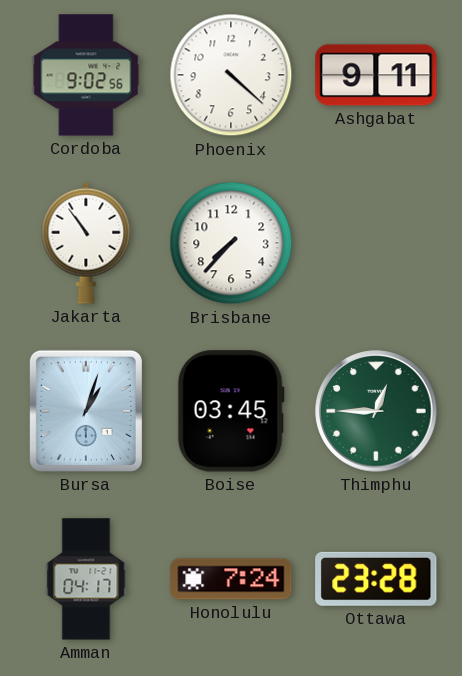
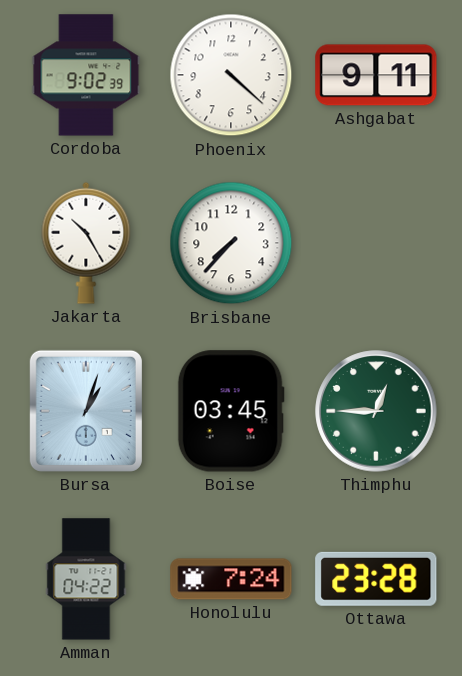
Cordoba: 9:02:56 -> 9:02:39 (86, 75)
Jakarta: 10:54 -> 10:25 (86, 243)
Amman: 04:17 -> 04:22 (86, 579)
